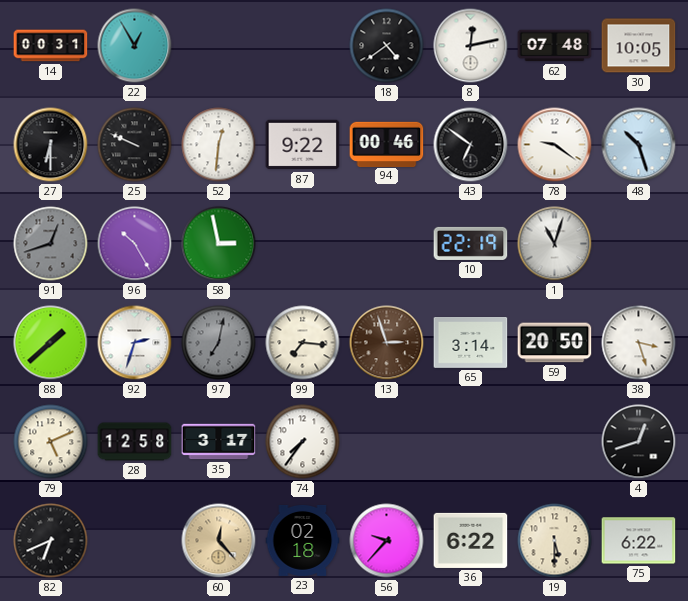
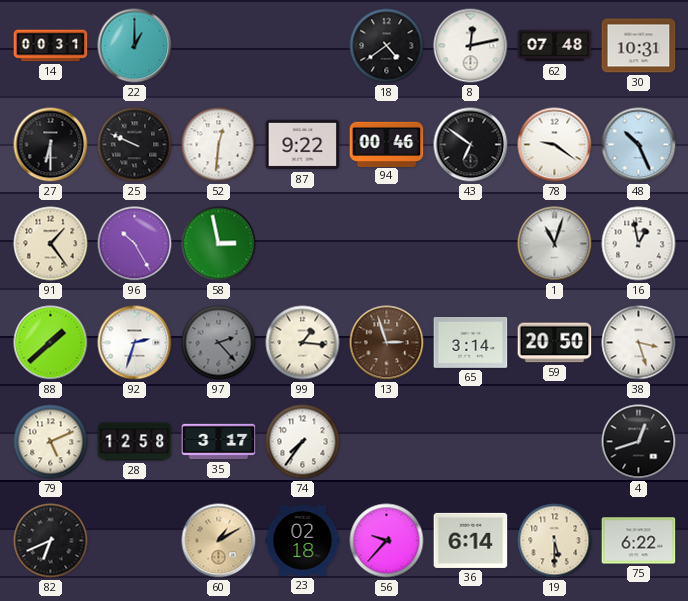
22: 12:55 -> 1:00 (135, 46)
30: 10:05 -> 10:31 (639, 46)
48: 10:27 -> 10:26 (639, 145)
91: 12:42 -> 1:24 (51, 244)
91 dial: grey -> cream (51, 244)
10: 22:19 -> none (471, 243)
16: none -> 12:58 (639, 244)
97: 7:02 -> 2:23 (219, 343)
99: 7:16 -> 1:16 (303, 343)
60: 12:23 -> 1:10 (219, 541)
36: 6:22 -> 6:14 (471, 540)
